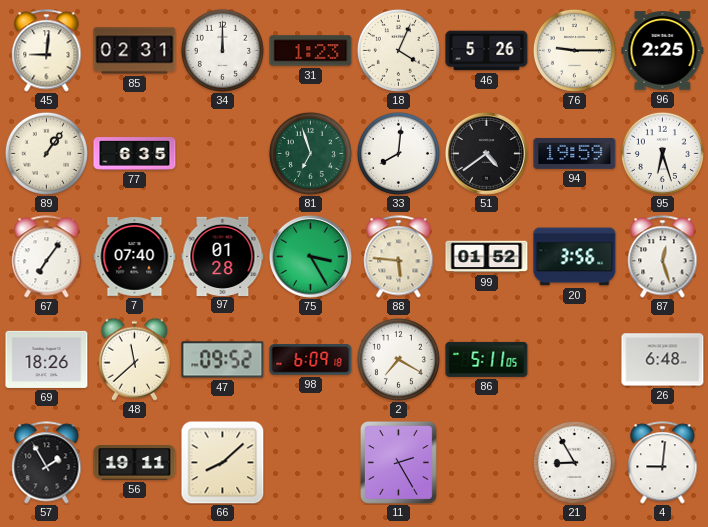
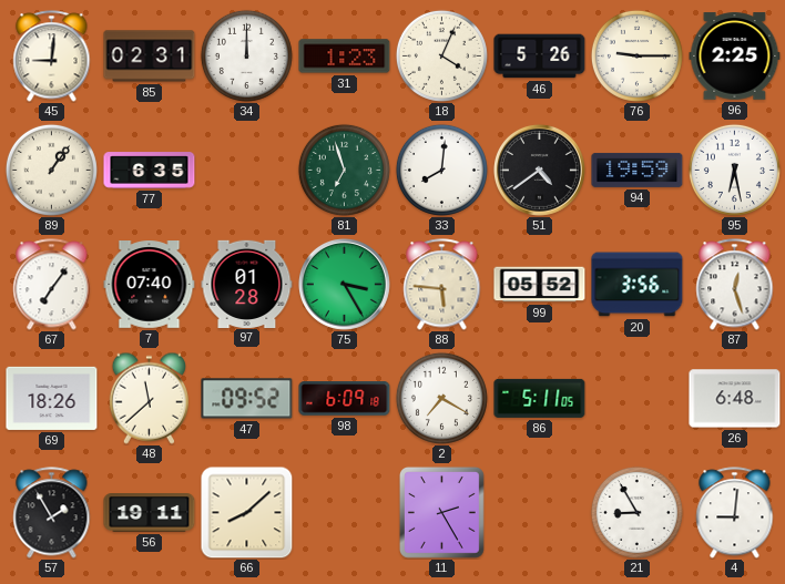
95: 6:27 -> 6:28 (734, 170)
99: 01:52 -> 05:52 (540, 285)
